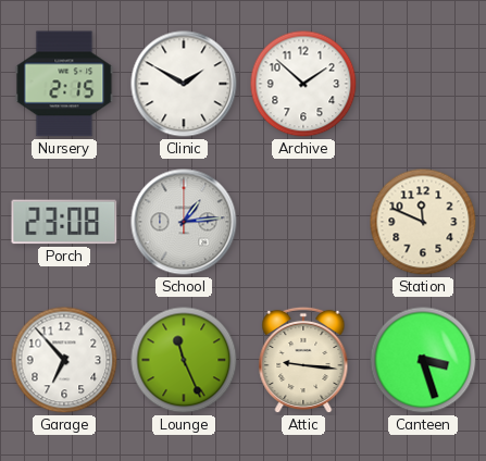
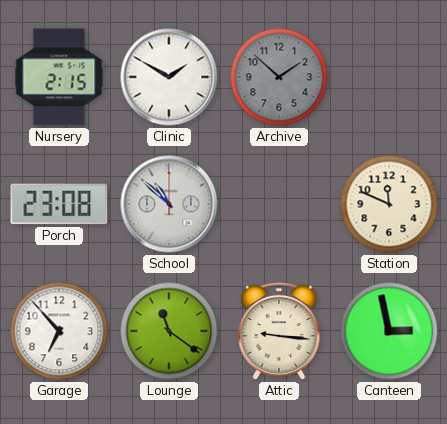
Archive dial: white -> grey (279, 77)
School: 1:14 -> 10:52 (169, 204)
Lounge: 11:26 -> 11:21 (169, 331)
Canteen: 3:27 -> 2:58 (389, 331)
